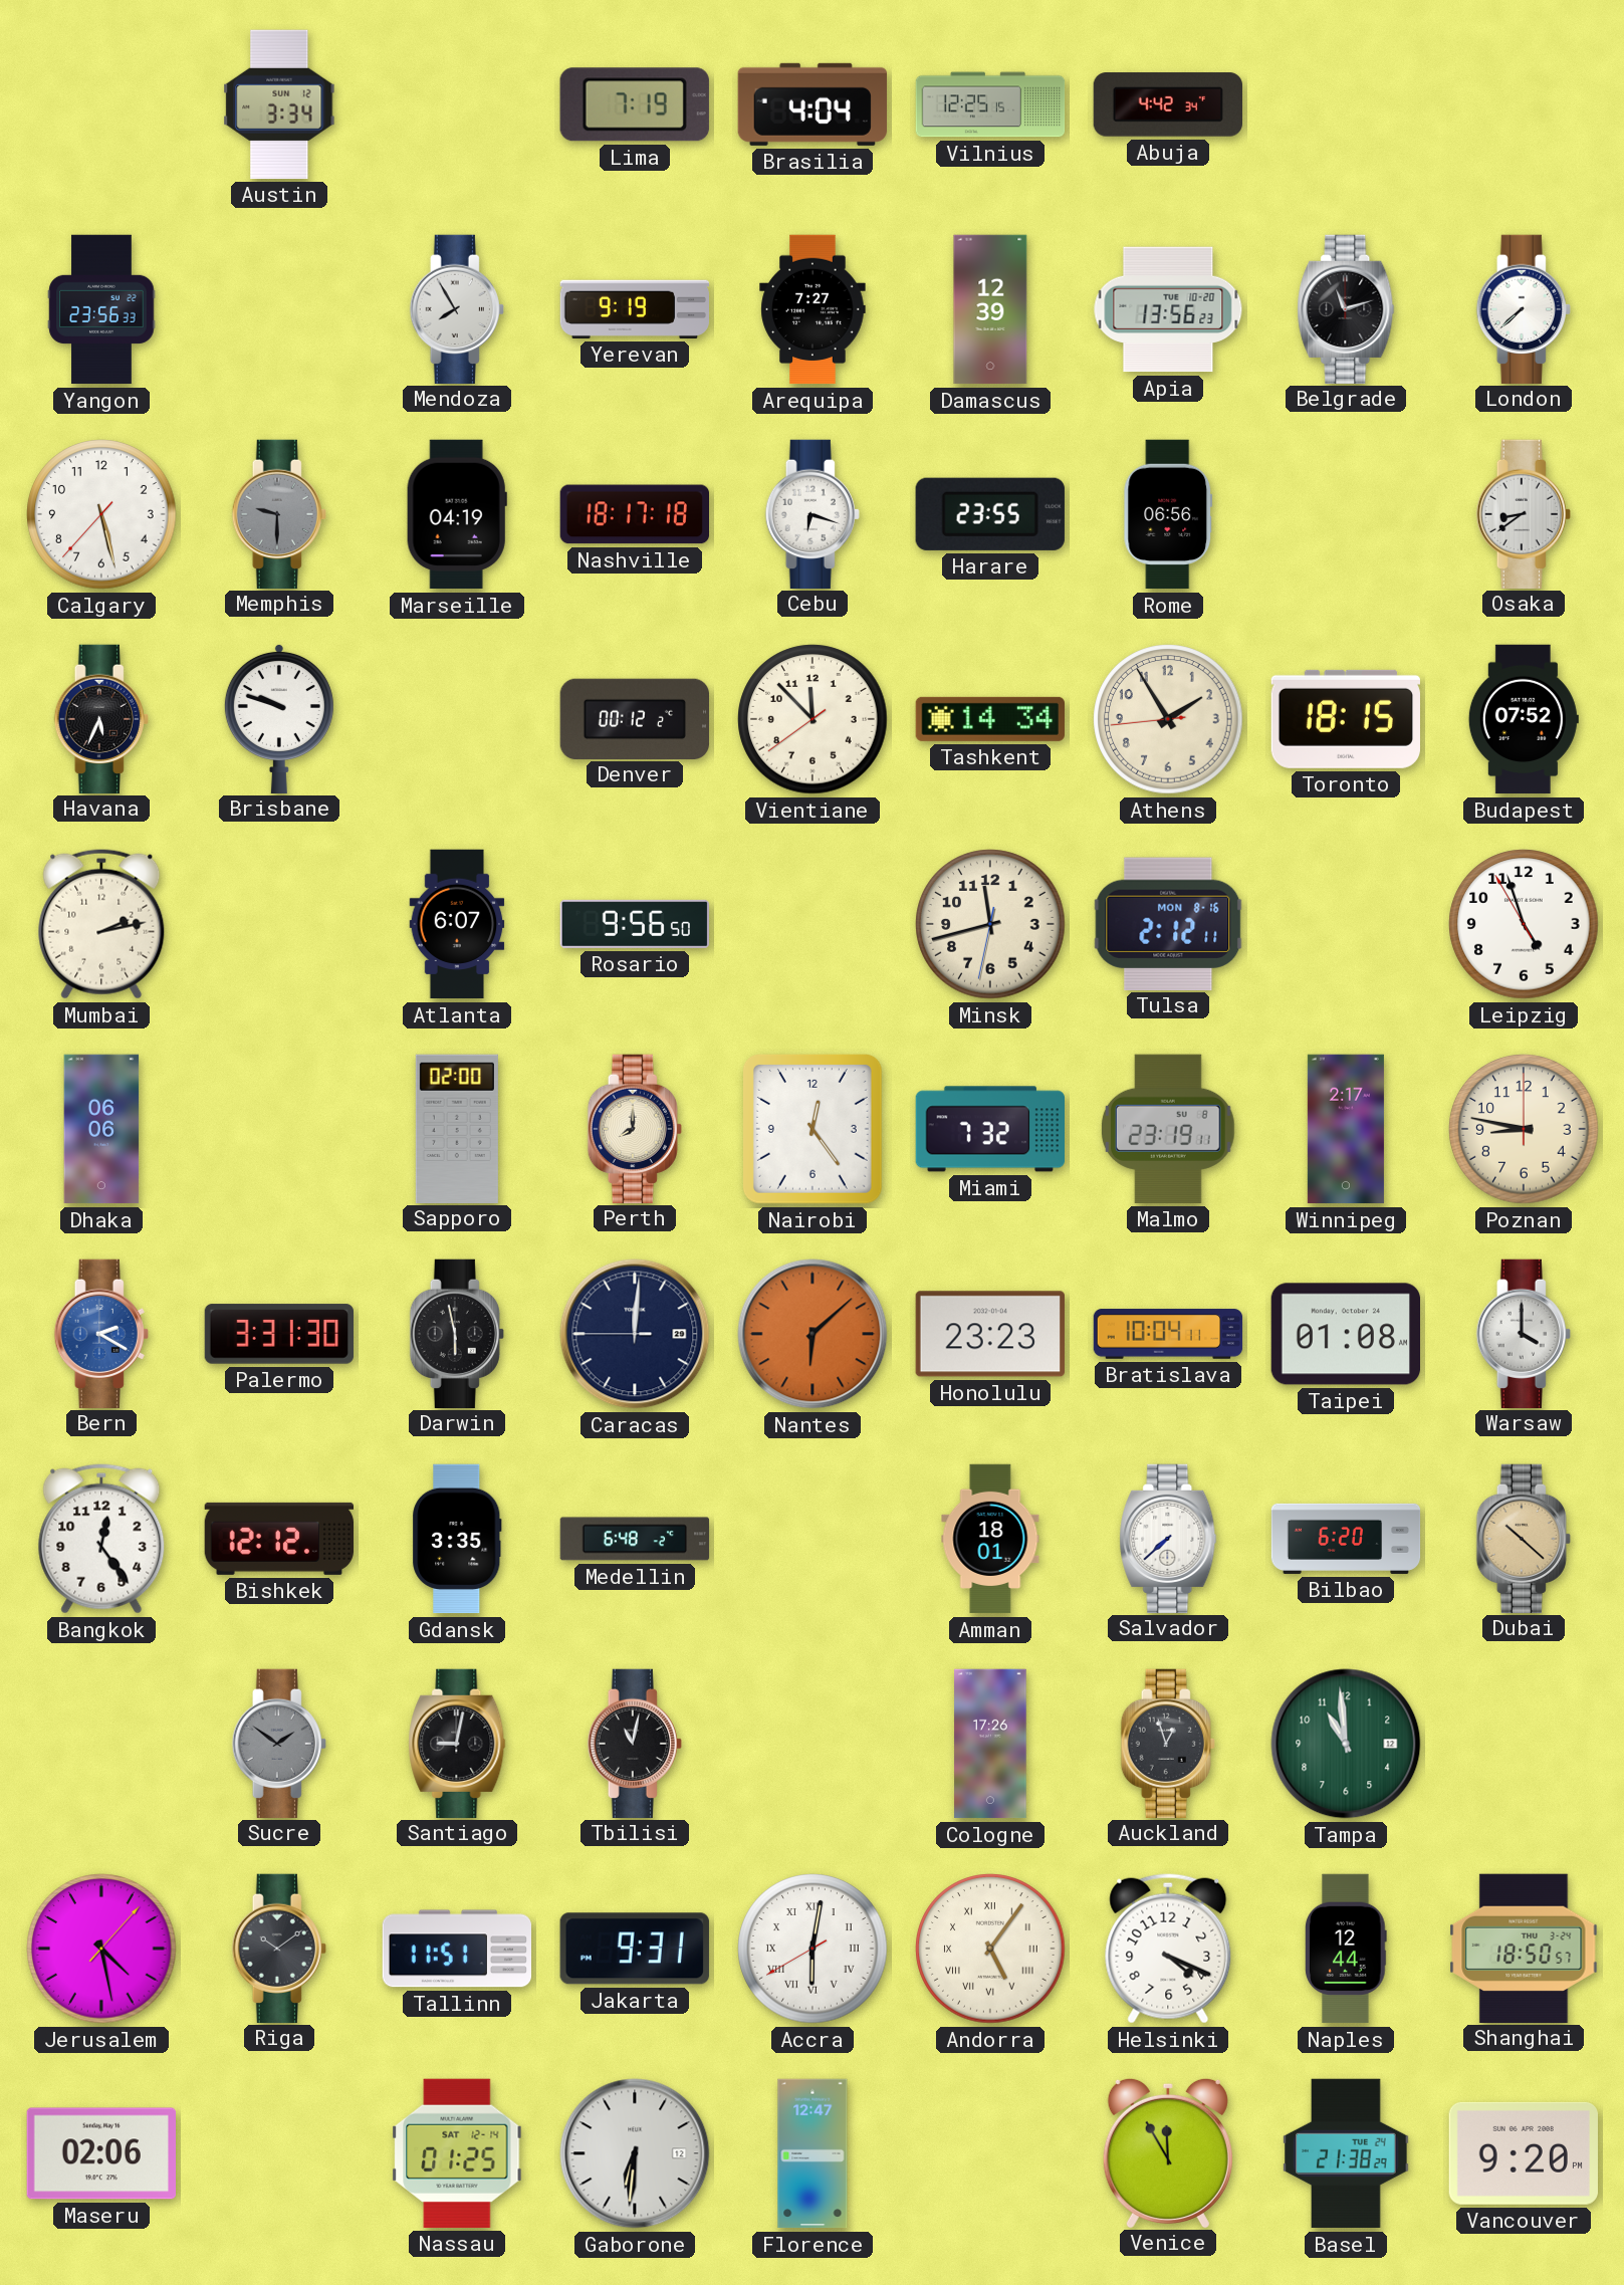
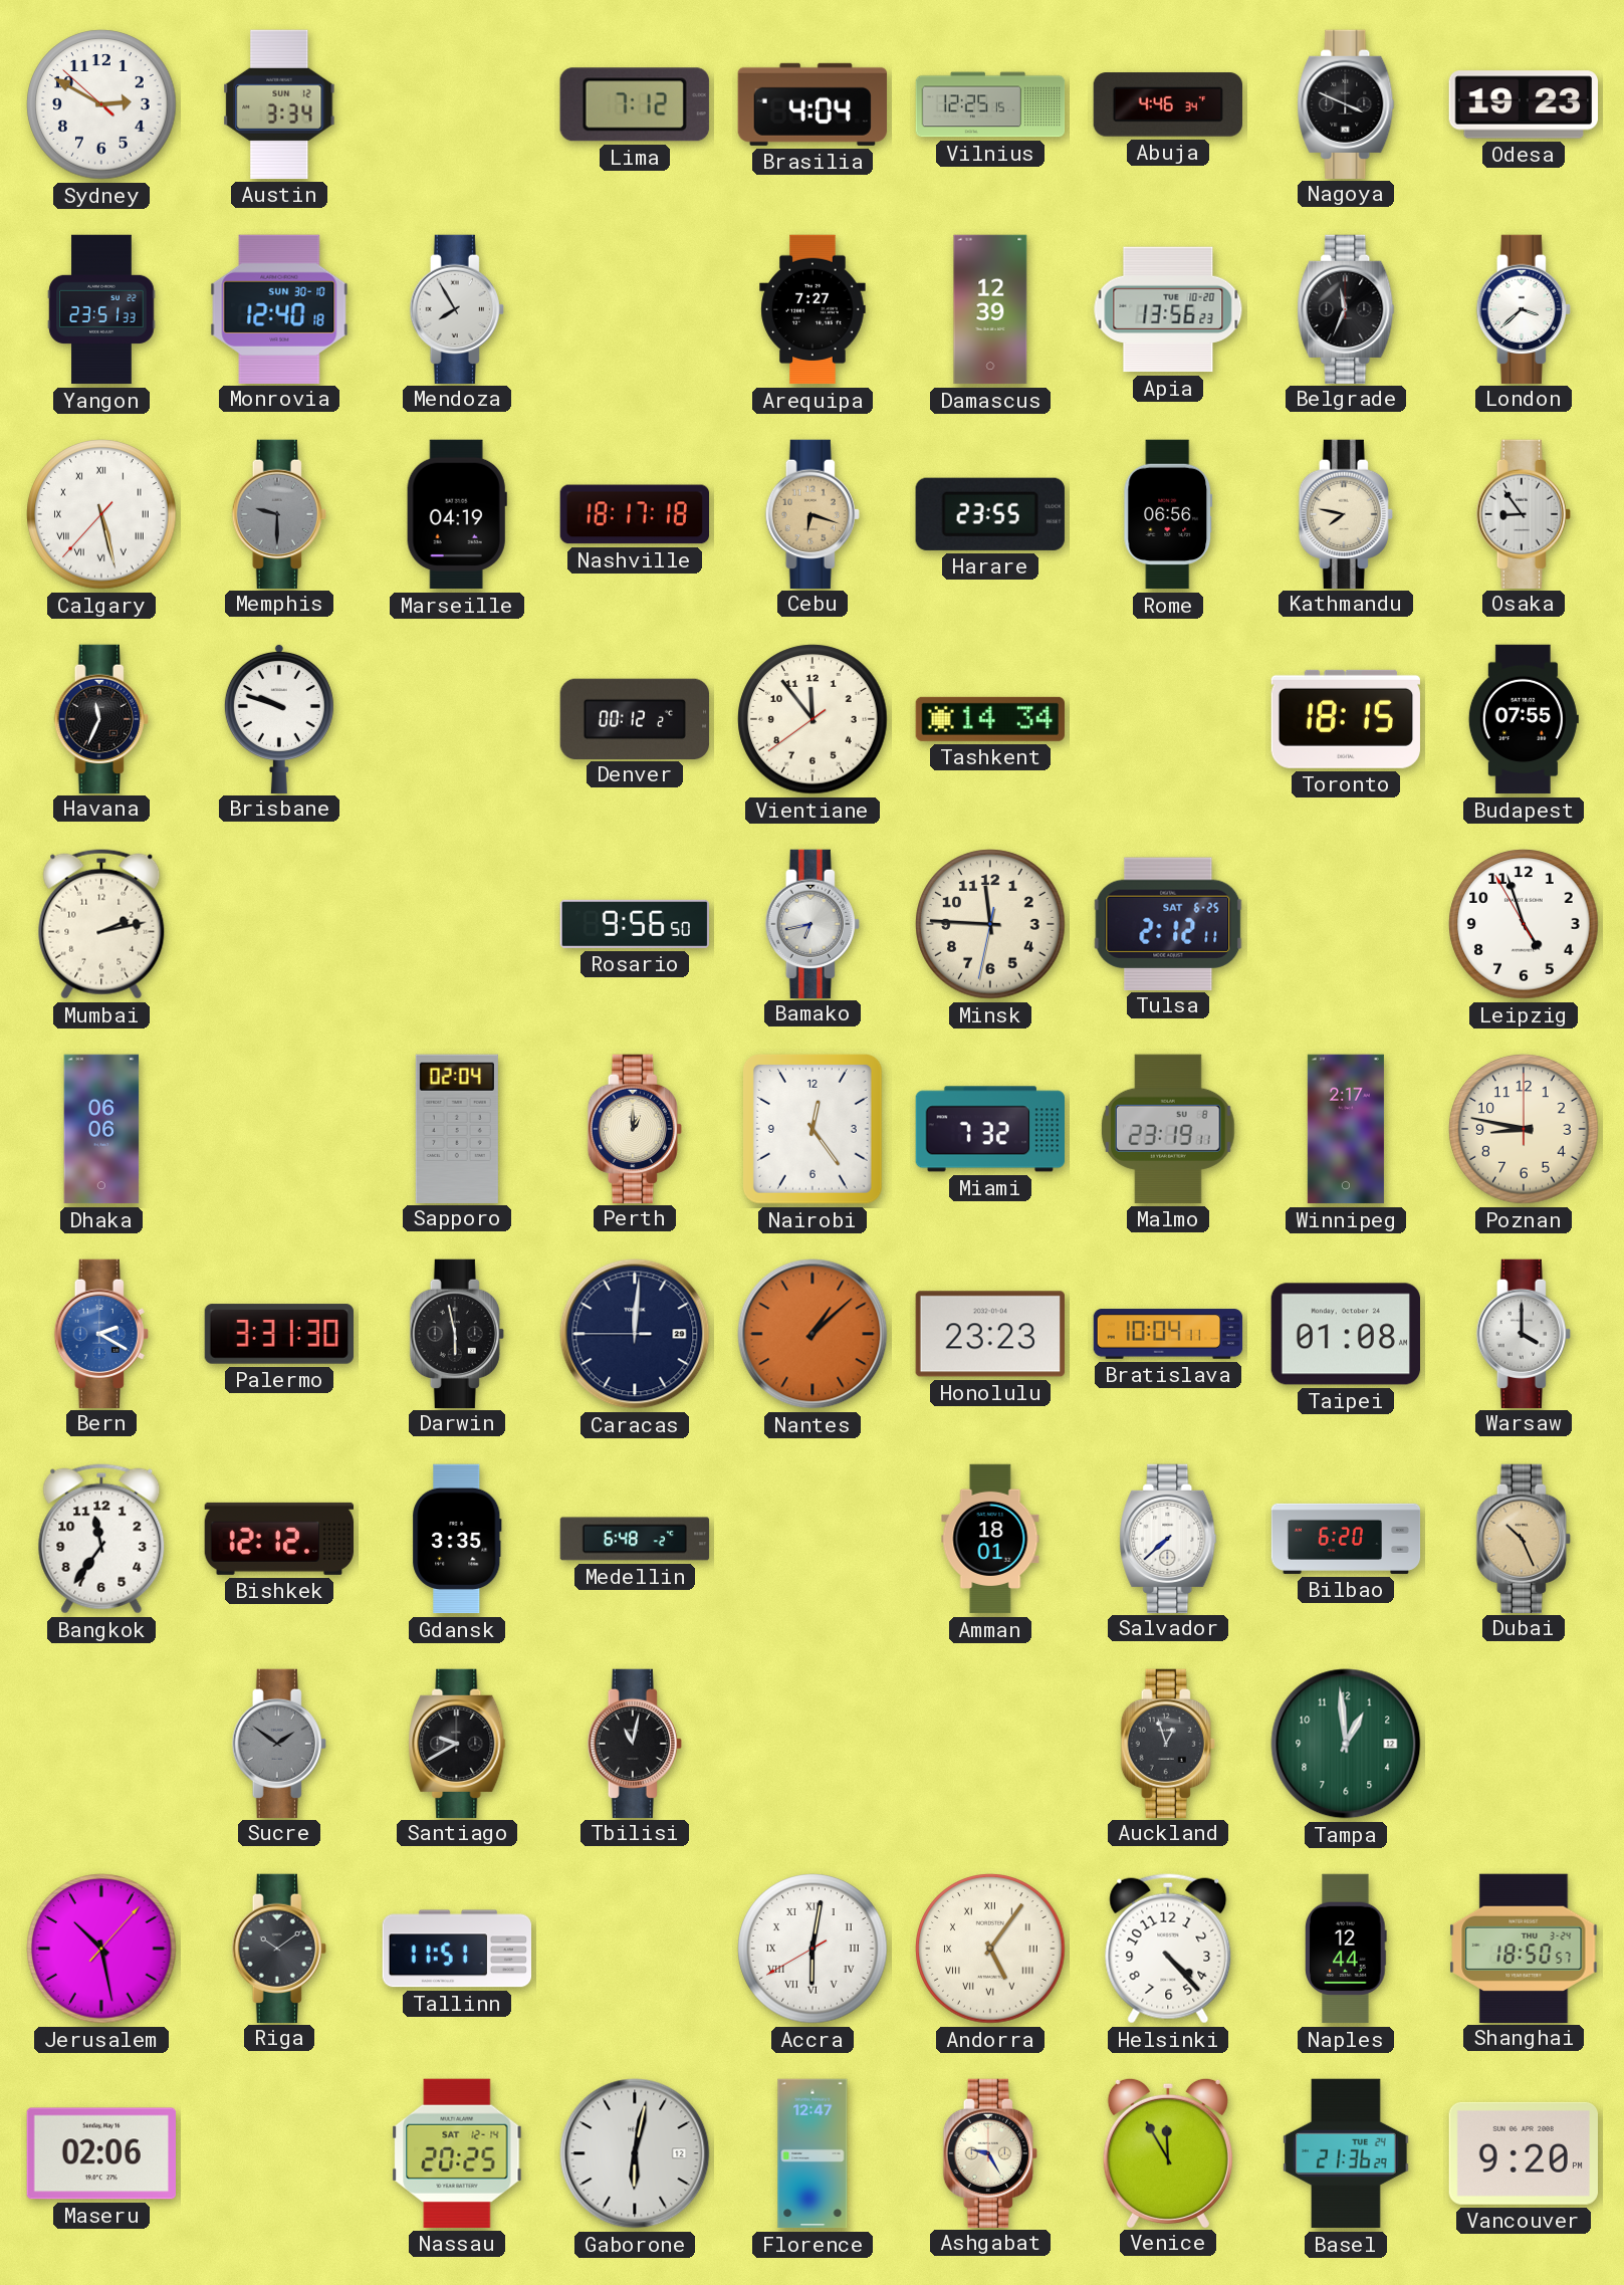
Sydney: none -> 2:49 (101, 104)
Lima: 7:19 -> 7:12 (635, 104)
Abuja: 4:42 -> 4:46 (1167, 104)
Nagoya: none -> 3:49 (1346, 103)
Odesa: none -> 19:23 (1523, 104)
Yangon: 23:56 -> 23:51 (101, 309)
Monrovia: none -> 12:40 (279, 308)
Yerevan: 9:19 -> none (634, 309)
Belgrade: 11:12 -> 11:34 (1346, 308)
London: 7:38 -> 3:38 (1524, 308)
Calgary numerals: Arabic -> Roman (101, 514)
Cebu dial: white -> champagne (813, 513)
Kathmandu: none -> 7:47 (1346, 513)
Osaka: 8:39 -> 8:54 (1524, 513)
Havana: 5:34 -> 11:34 (101, 718)
Vientiane: 11:52 -> 11:53 (813, 719)
Athens: 1:54 -> none (1168, 719)
Budapest: 07:52 -> 07:55 (1524, 719)
Atlanta: 6:07 -> none (457, 924)
Bamako: none -> 6:43 (813, 923)
Minsk: 11:42 -> 11:45 (990, 924)
Tulsa date: MON 8-16 -> SAT 6-25 (1168, 923)
Sapporo: 02:00 -> 02:04 (457, 1128)
Perth: 8:00 -> 1:00 (635, 1128)
Nantes: 6:08 -> 1:08 (813, 1334)
Bangkok: 12:24 -> 11:36 (101, 1539)
Dubai: 10:22 -> 10:26 (1524, 1538)
Santiago: 9:02 -> 9:40 (457, 1743)
Cologne: 17:26 -> none (990, 1744)
Tampa: 10:59 -> 12:59 (1346, 1744)
Jerusalem: 4:28 -> 10:28 (101, 1949)
Jakarta: 9:31 -> none (635, 1949)
Helsinki: 4:19 -> 4:23 (1168, 1949)
Nassau: 01:25 -> 20:25 (457, 2153)
Gaborone: 6:31 -> 6:02 (635, 2153)
Ashgabat: none -> 9:25 (990, 2152)
Basel: 21:38 -> 21:36 (1346, 2153)
